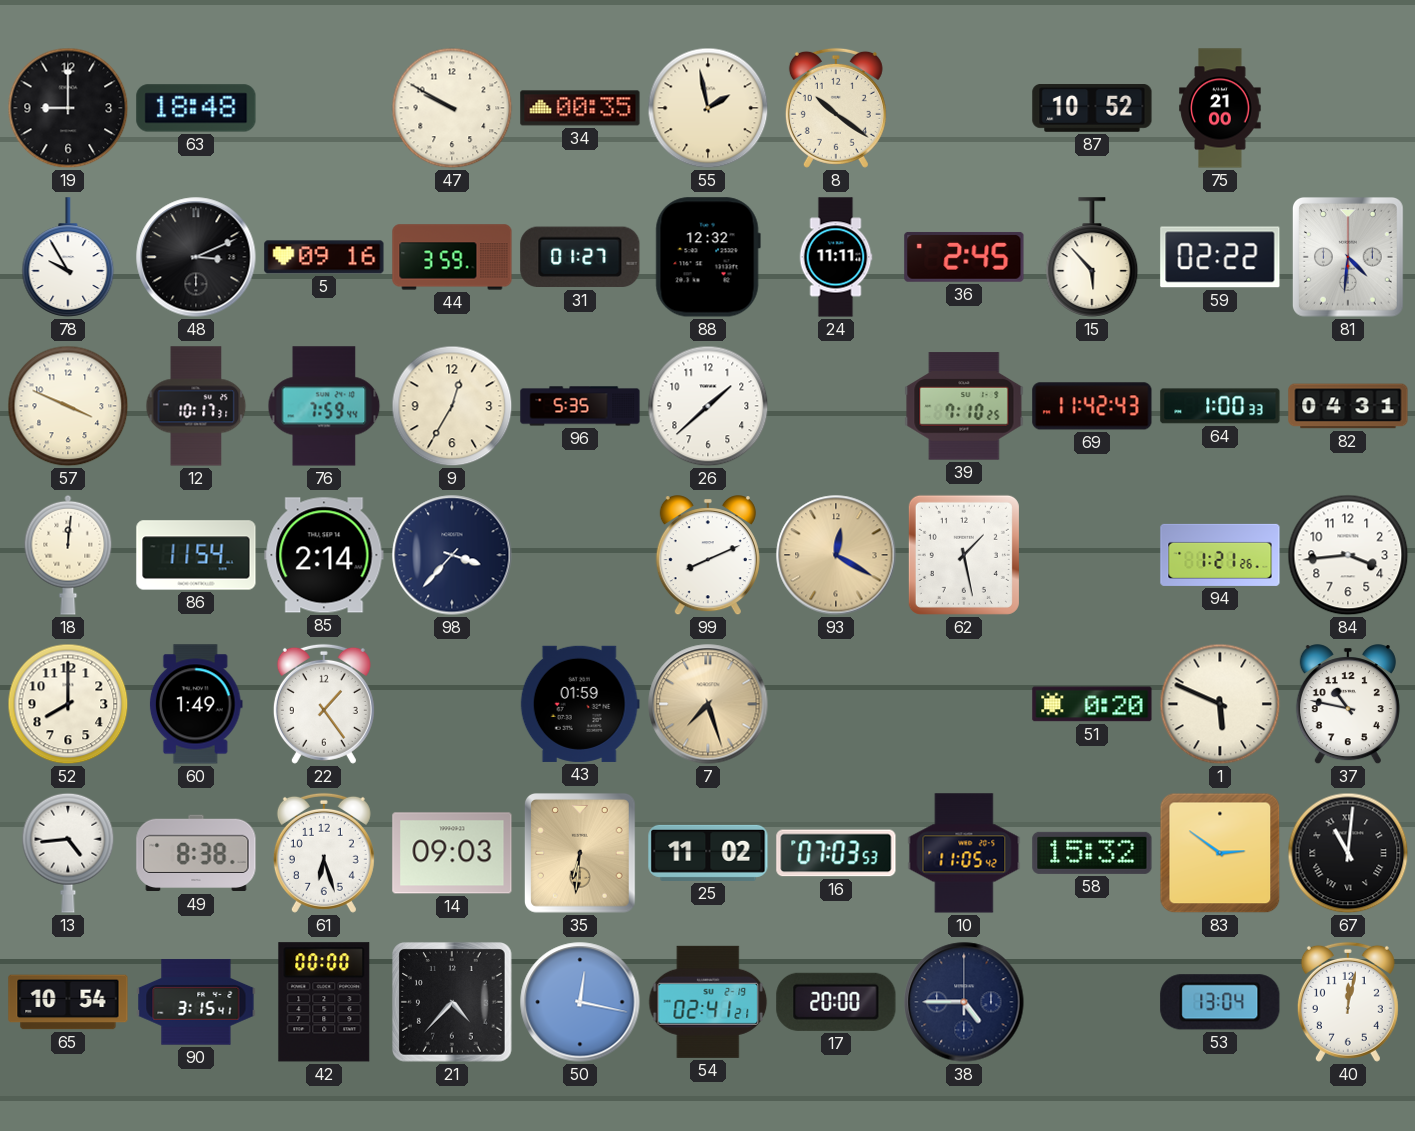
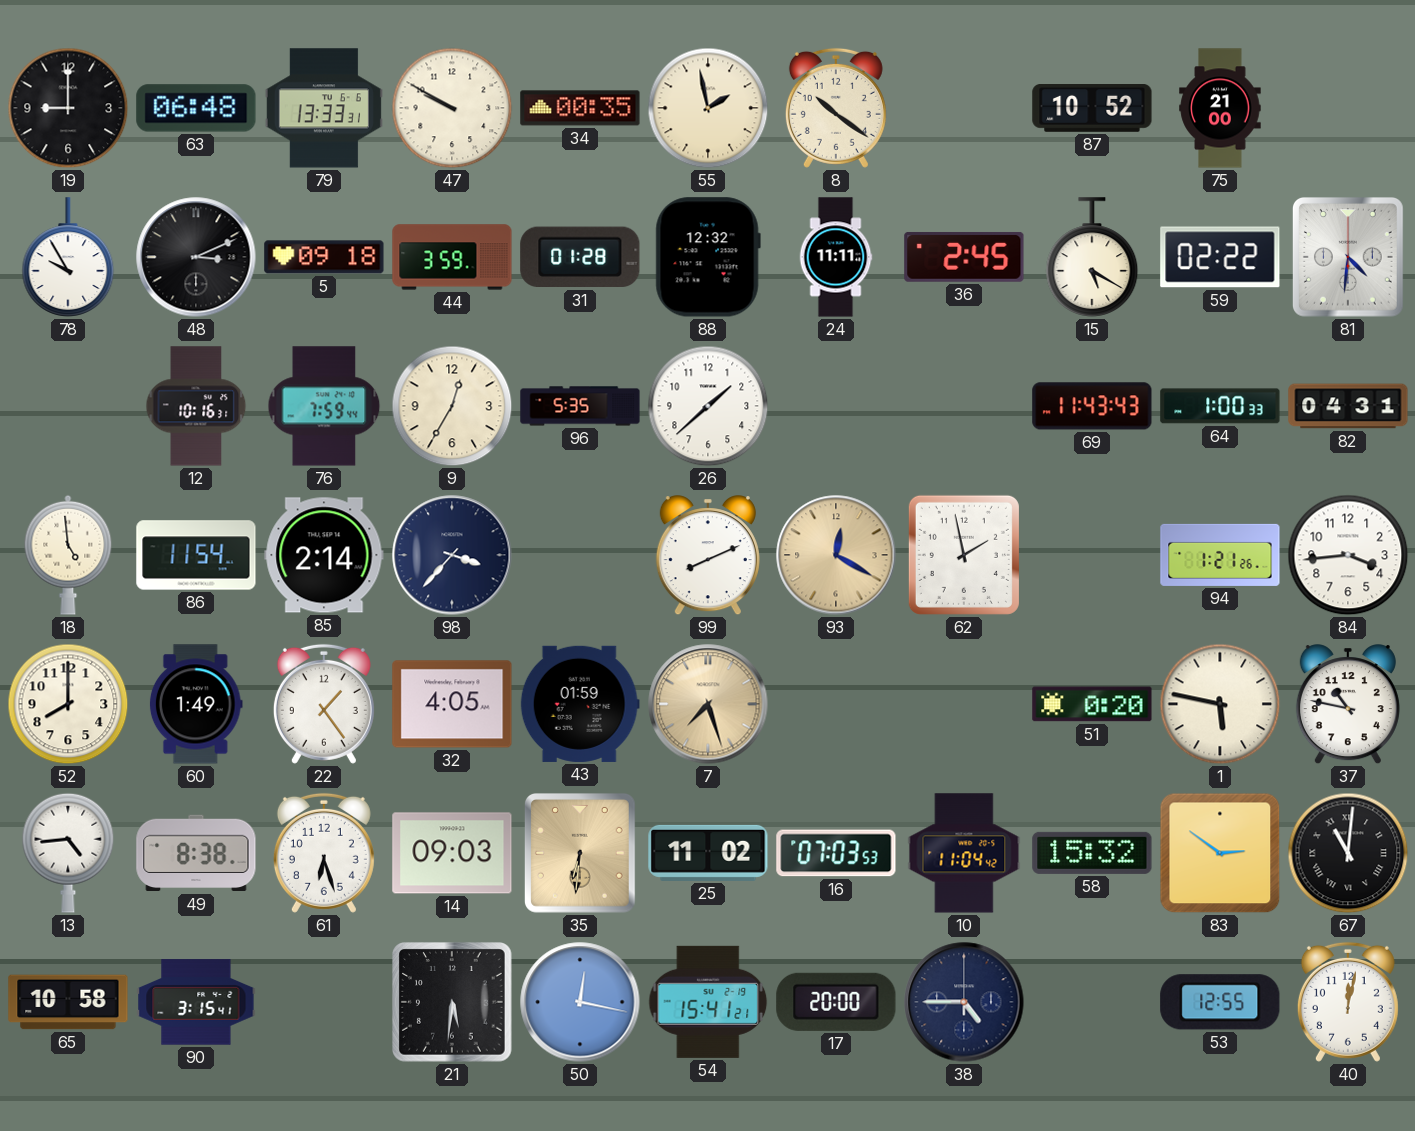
63: 18:48 -> 06:48 (196, 108)
79: none -> 13:33 (324, 108)
5: 09:16 -> 09:18 (324, 257)
31: 01:27 -> 01:28 (580, 257)
15: 5:53 -> 5:20 (1092, 257)
57: 3:49 -> none (68, 406)
12: 10:17 -> 10:16 (196, 406)
39: 7:10 -> none (964, 406)
69: 11:42 -> 11:43 (1092, 406)
18: 12:01 -> 4:59 (68, 555)
62: 1:28 -> 1:58 (964, 555)
32: none -> 4:05 (452, 704)
1: 5:49 -> 5:47 (1220, 704)
10: 11:05 -> 11:04 (964, 853)
65: 10:54 -> 10:58 (68, 1002)
42: 00:00 -> none (324, 1002)
21: 4:37 -> 5:31 (453, 1003)
54: 02:41 -> 15:41 (708, 1002)
53: 13:04 -> 12:55 (1220, 1002)
